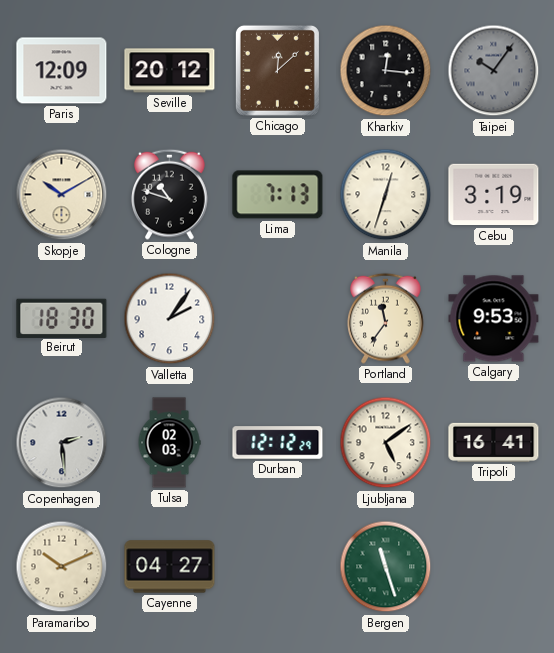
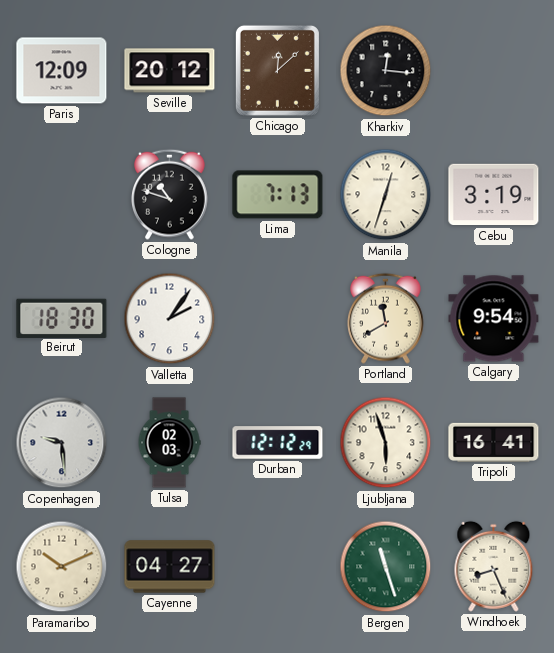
Taipei: 10:06 -> none (494, 71)
Skopje: 10:10 -> none (62, 195)
Portland: 11:36 -> 11:40 (386, 318)
Calgary: 9:53 -> 9:54 (494, 319)
Copenhagen: 2:29 -> 9:29 (62, 443)
Ljubljana: 5:09 -> 5:57 (386, 443)
Windhoek: none -> 8:26 (494, 566)
